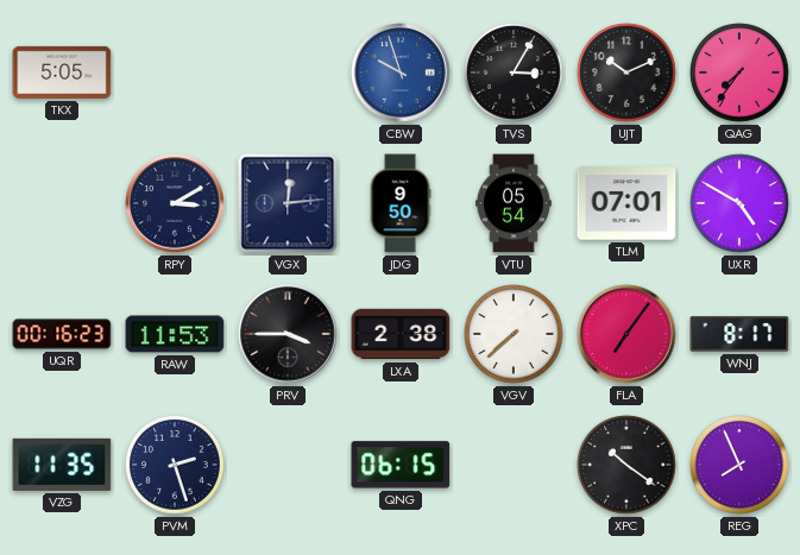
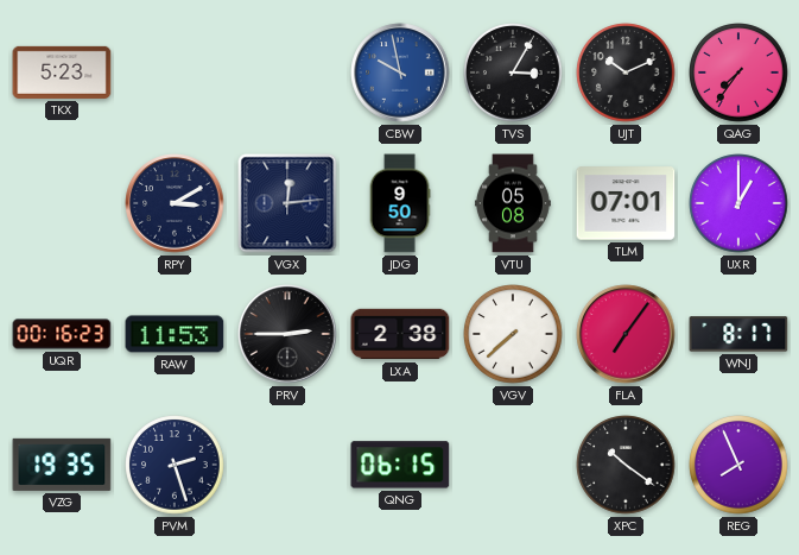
TKX: 5:05 -> 5:23 (62, 72)
CBW: 9:57 -> 9:58 (400, 72)
VTU: 05:54 -> 05:08 (513, 203)
UXR: 4:50 -> 1:00 (738, 203)
PRV: 3:45 -> 2:45 (287, 334)
VZG: 11:35 -> 19:35 (62, 465)
